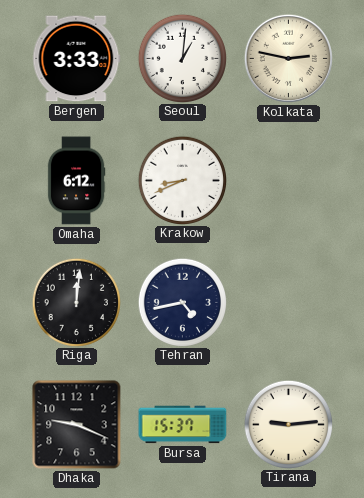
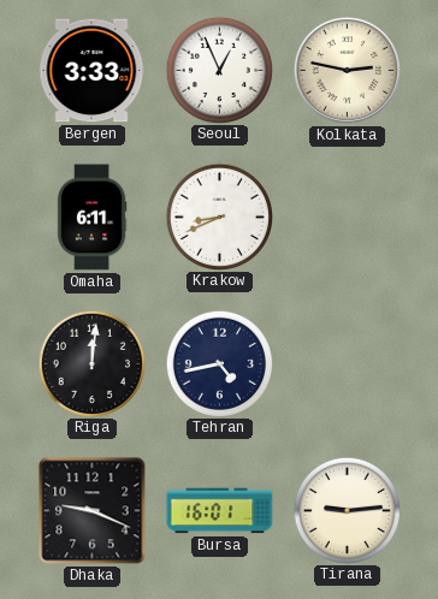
Seoul: 1:01 -> 12:56 (219, 70)
Omaha: 6:12 -> 6:11 (91, 218)
Bursa: 15:37 -> 16:01 (220, 511)
